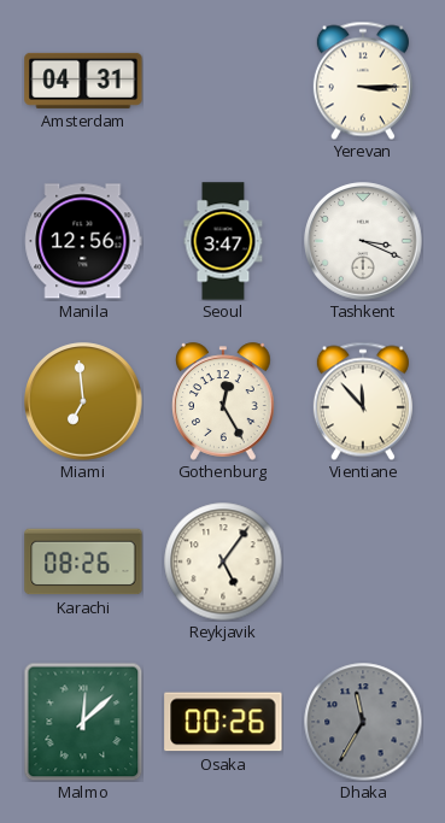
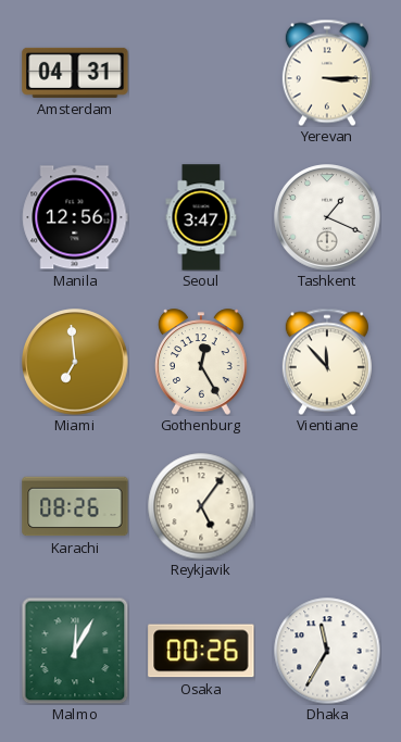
Tashkent: 3:19 -> 1:19 (327, 217)
Malmo: 12:08 -> 12:05 (75, 651)
Dhaka dial: grey -> white (327, 651)
